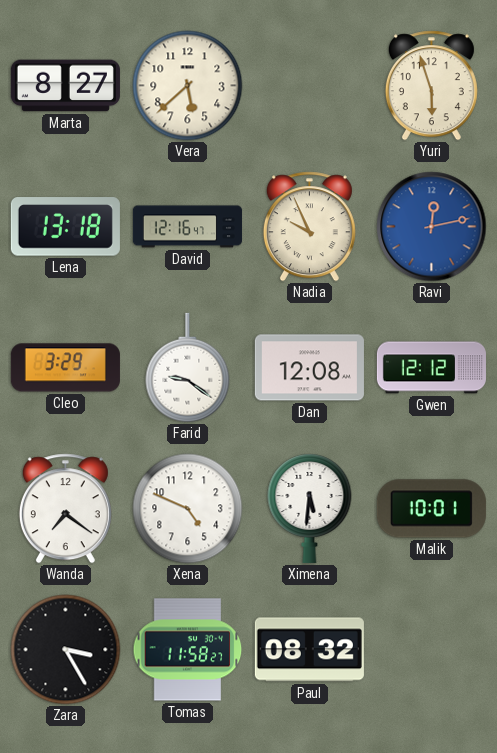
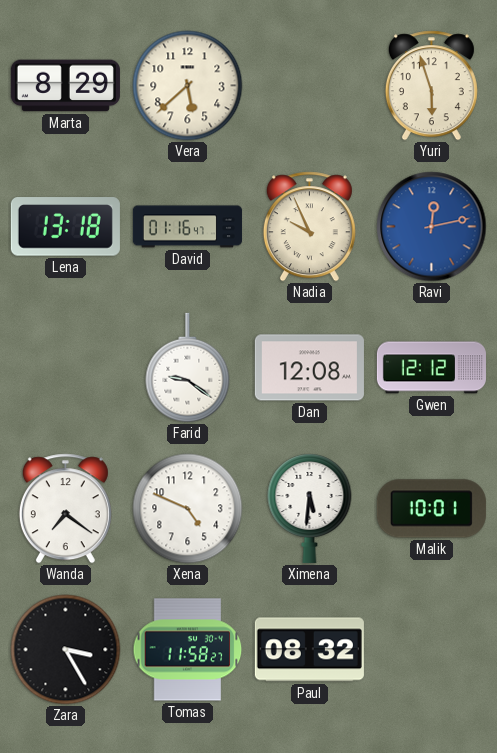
Marta: 8:27 -> 8:29 (65, 86)
David: 12:16 -> 01:16 (187, 227)
Cleo: 3:29 -> none (65, 368)
